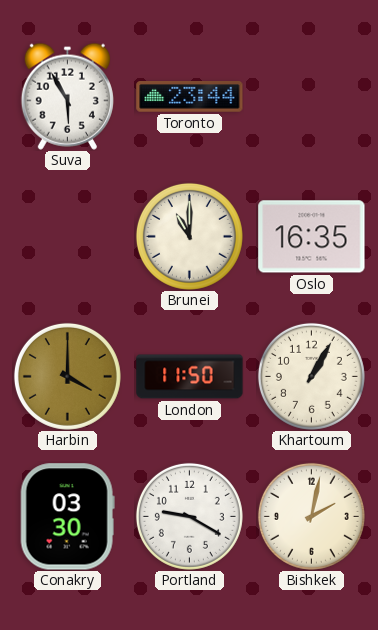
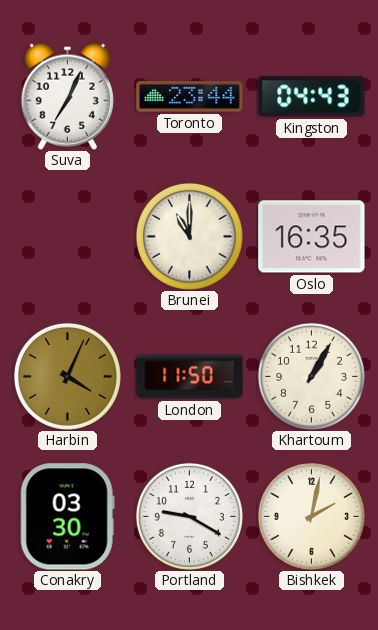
Suva: 5:55 -> 7:04 (67, 96)
Kingston: none -> 04:43 (312, 97)
Harbin: 4:00 -> 4:04 (67, 376)
